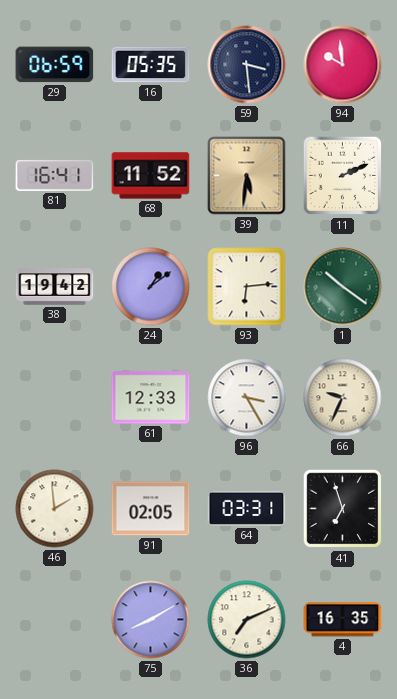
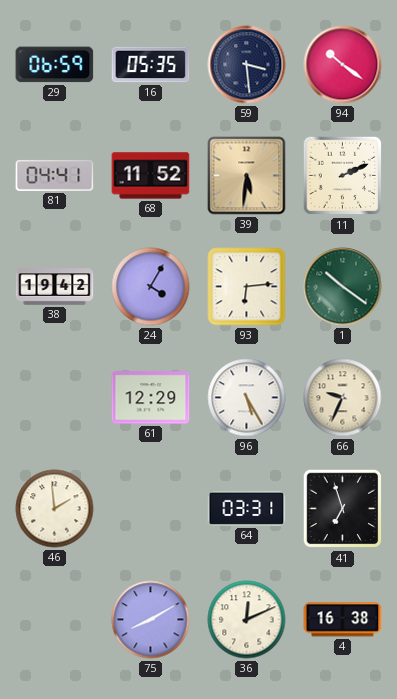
94: 9:59 -> 10:21 (343, 65)
81: 16:41 -> 04:41 (55, 175)
24: 1:09 -> 4:05 (151, 287)
61: 12:33 -> 12:29 (151, 398)
96: 3:25 -> 5:25 (247, 398)
91: 02:05 -> none (151, 509)
36: 7:11 -> 12:11 (247, 620)
4: 16:35 -> 16:38 (343, 620)
